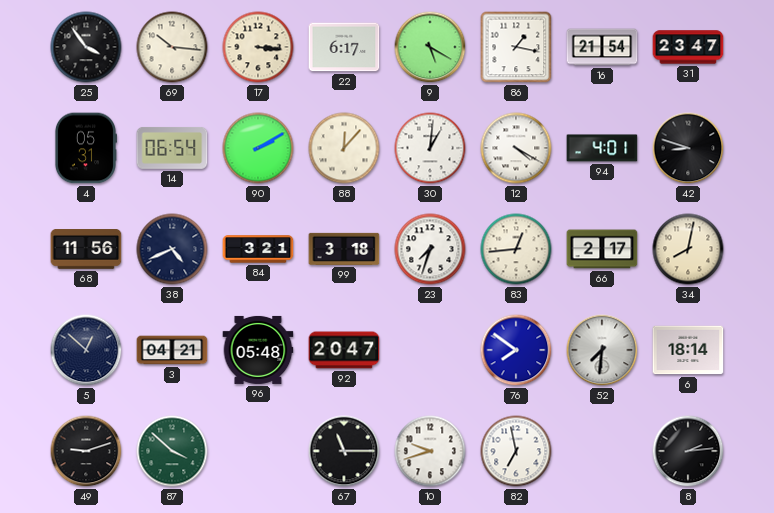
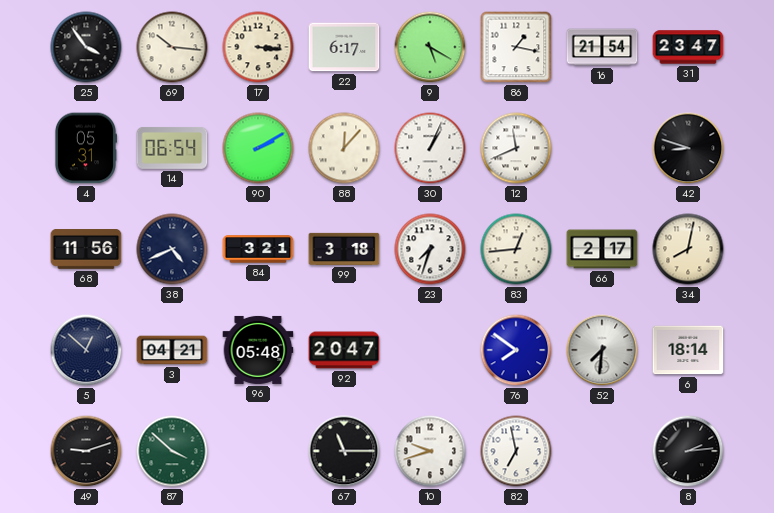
30: 1:01 -> 1:04 (430, 148)
12: 4:20 -> 11:41 (516, 148)
94: 4:01 -> none (602, 148)
